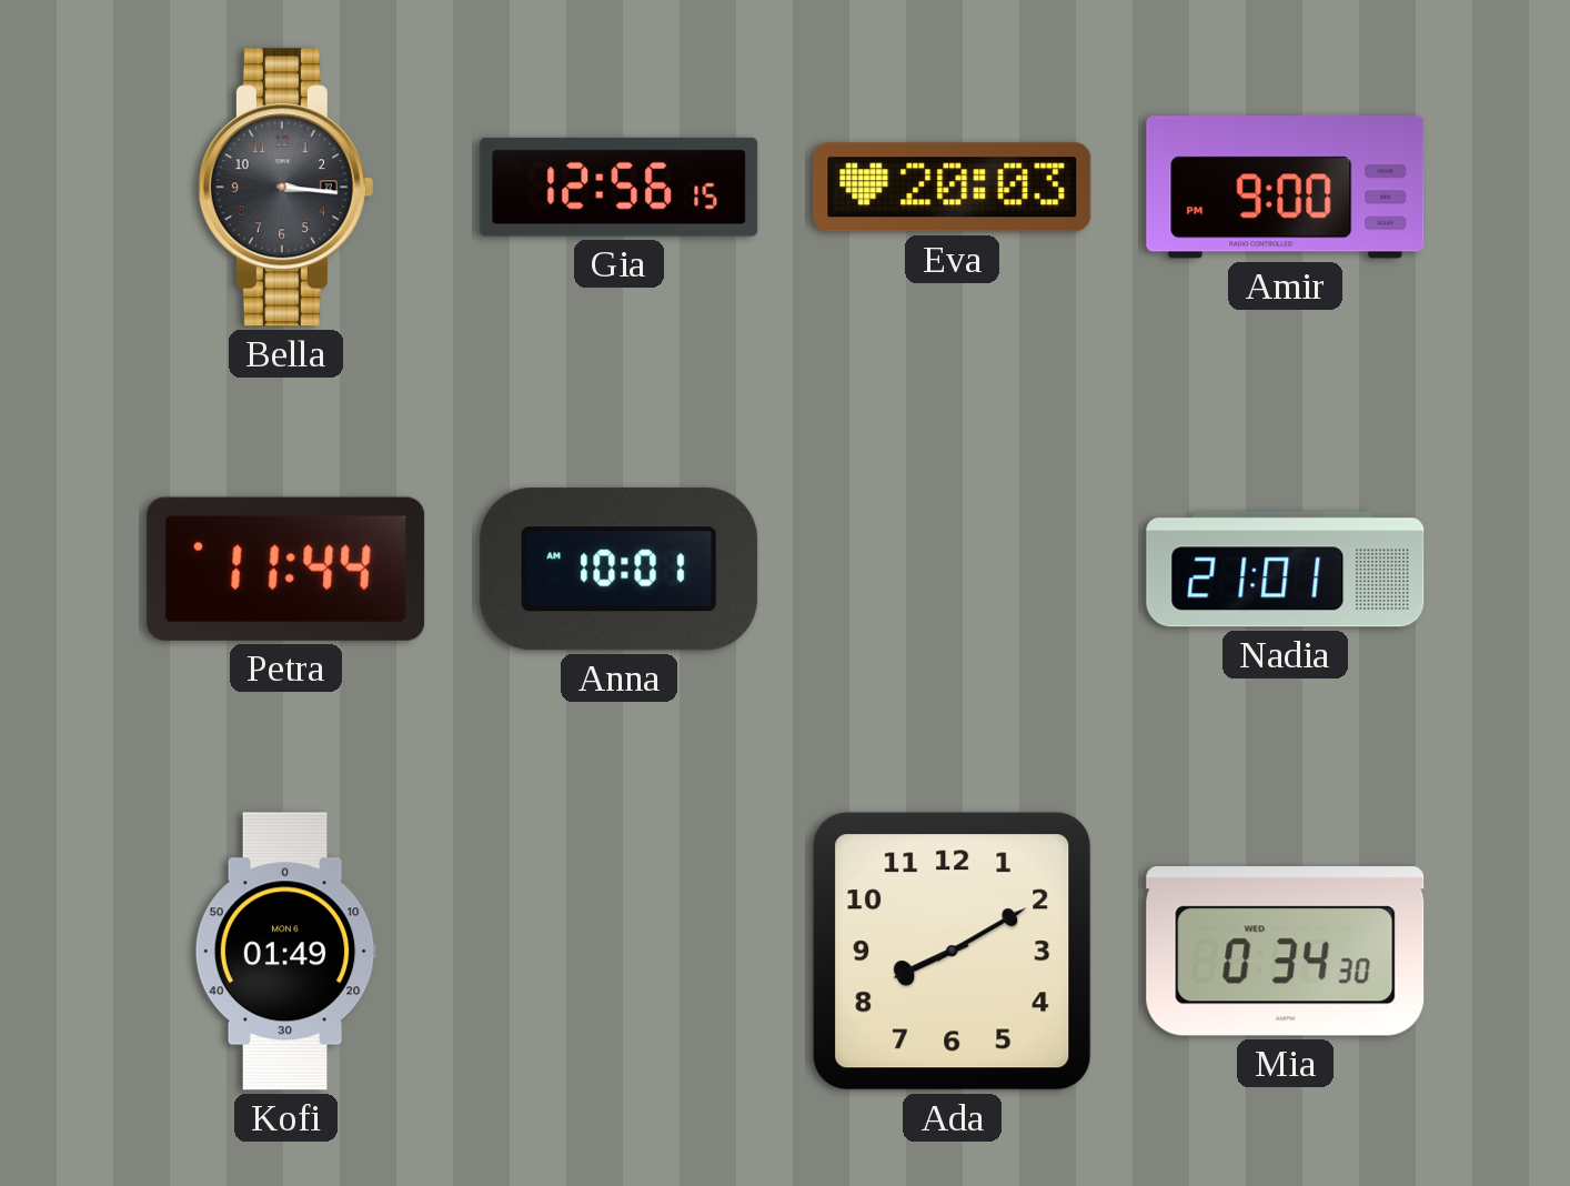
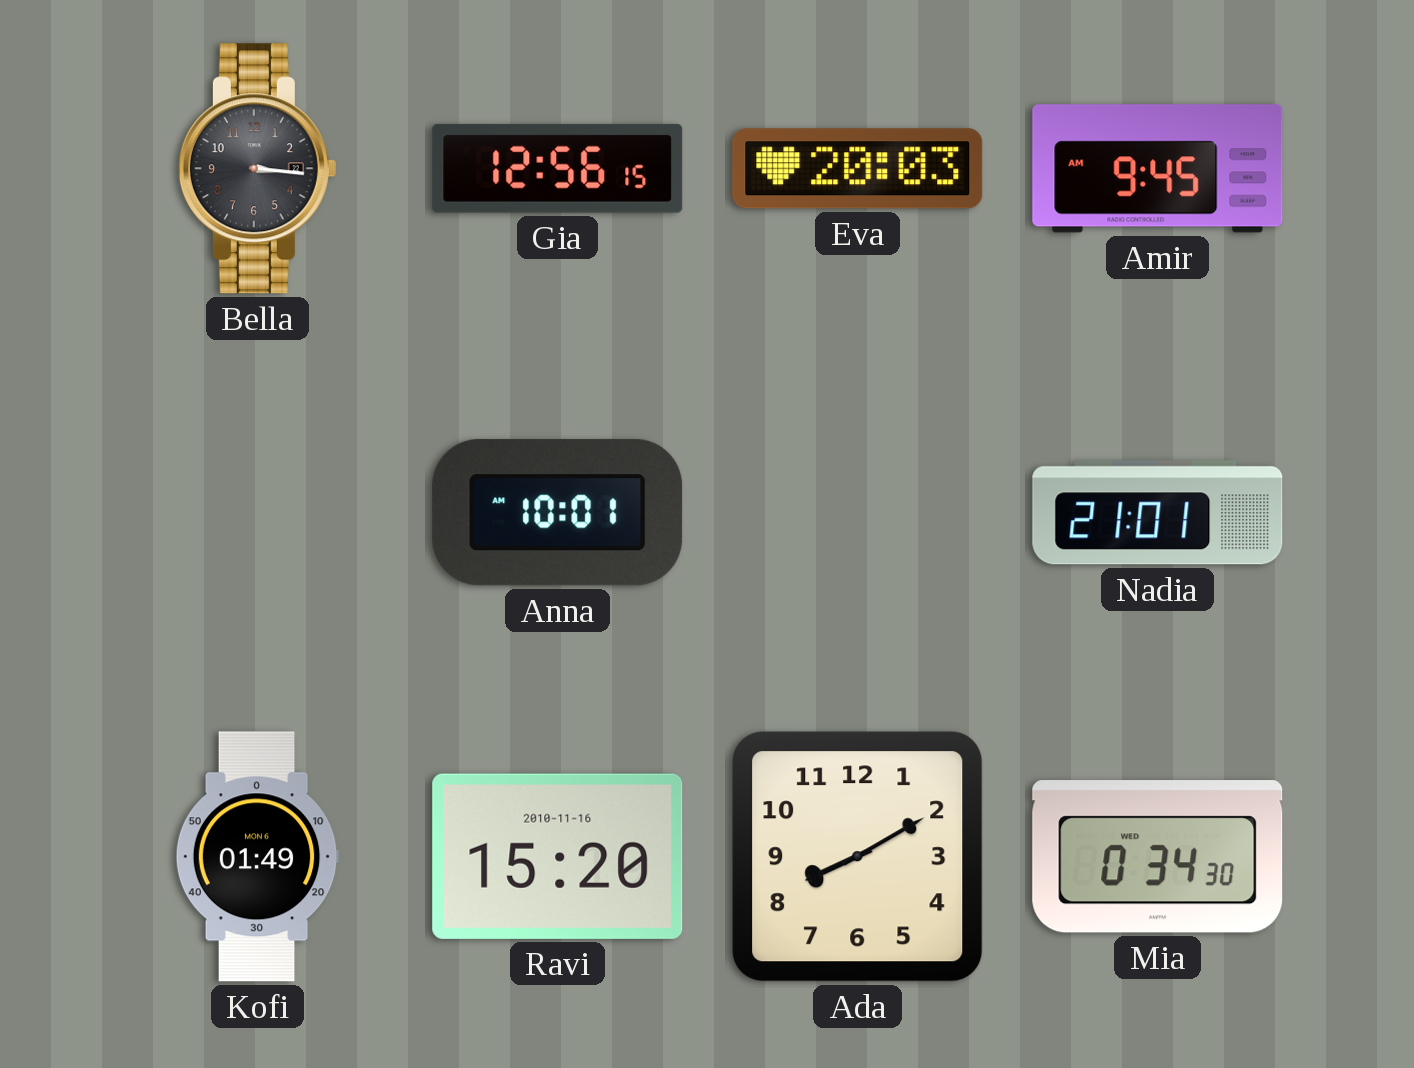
Amir: 9:00 -> 9:45 (1158, 169)
Petra: 11:44 -> none (286, 569)
Ravi: none -> 15:20 (558, 856)
